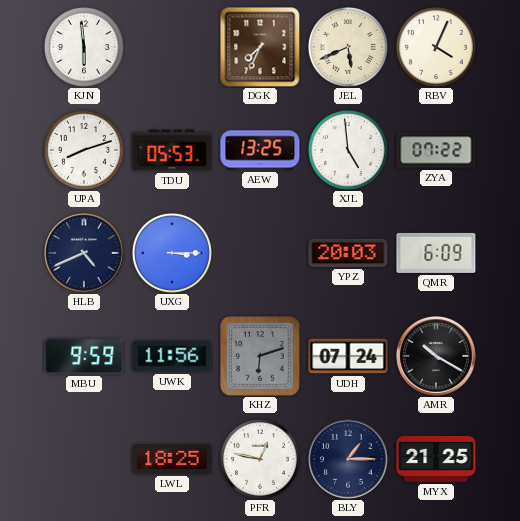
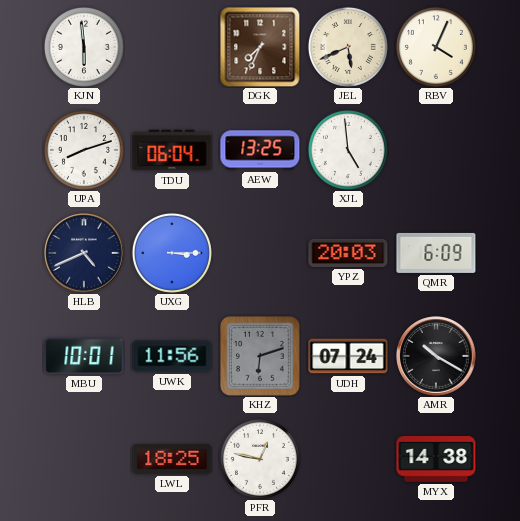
TDU: 05:53 -> 06:04 (172, 150)
ZYA: 07:22 -> none (436, 150)
MBU: 9:59 -> 10:01 (84, 356)
BLY: 1:15 -> none (348, 459)
MYX: 21:25 -> 14:38 (436, 460)
